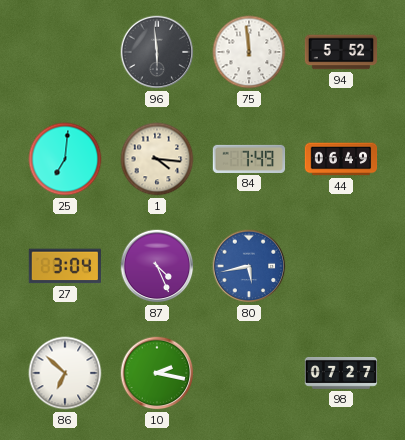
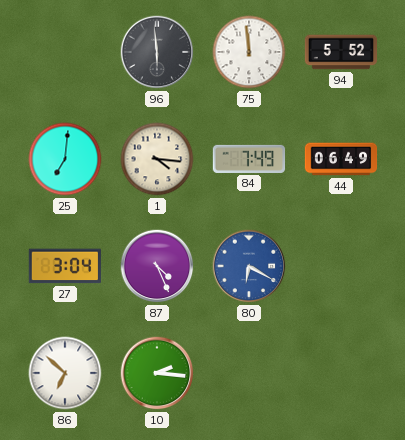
80: 5:43 -> 6:20 (249, 266)
10: 2:17 -> 2:16 (157, 373)
98: 07:27 -> none (341, 374)
